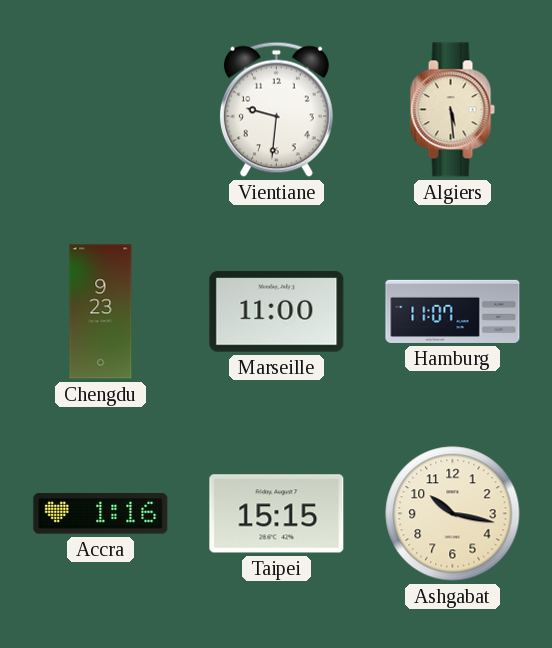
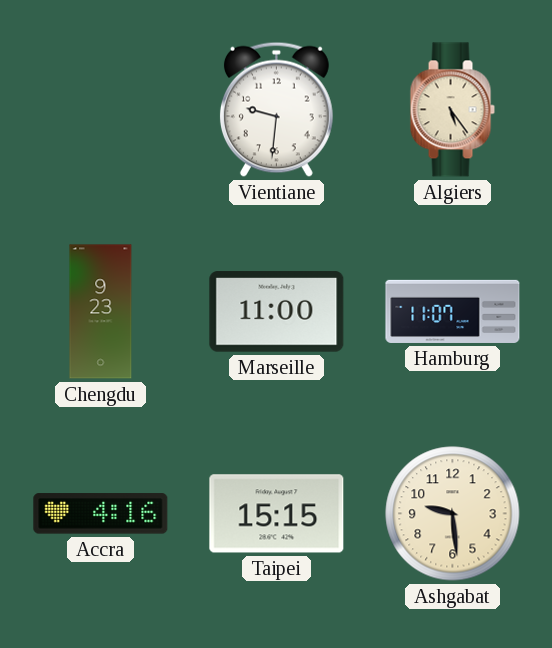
Algiers: 5:29 -> 5:24 (452, 110)
Accra: 1:16 -> 4:16 (101, 514)
Ashgabat: 10:17 -> 9:29 (453, 514)
